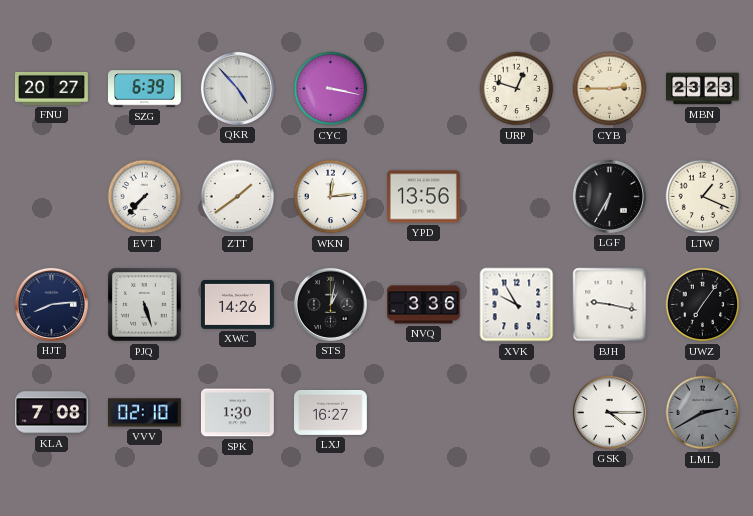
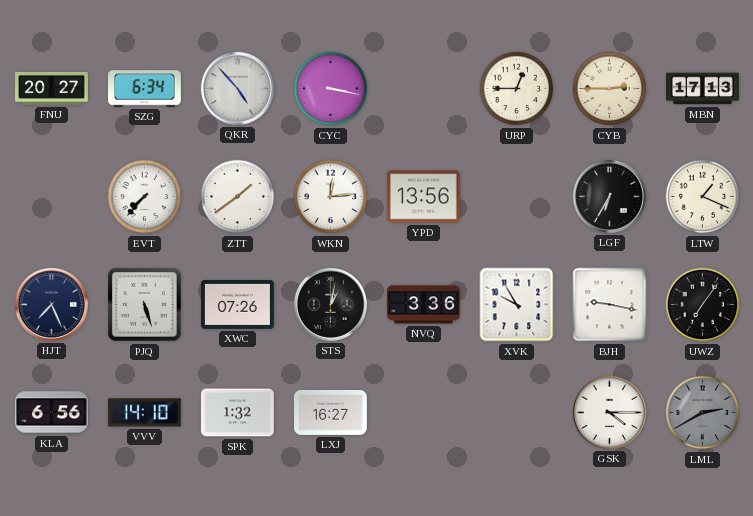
SZG: 6:39 -> 6:34 (145, 89)
URP: 12:48 -> 12:45 (517, 89)
MBN: 23:23 -> 17:13 (703, 89)
HJT: 8:14 -> 7:26 (51, 304)
XWC: 14:26 -> 07:26 (238, 304)
KLA: 7:08 -> 6:56 (52, 413)
VVV: 02:10 -> 14:10 (144, 413)
SPK: 1:30 -> 1:32 (238, 413)
